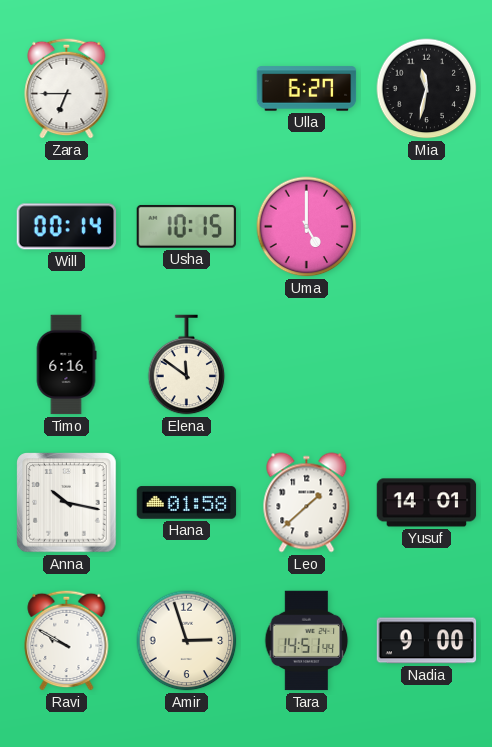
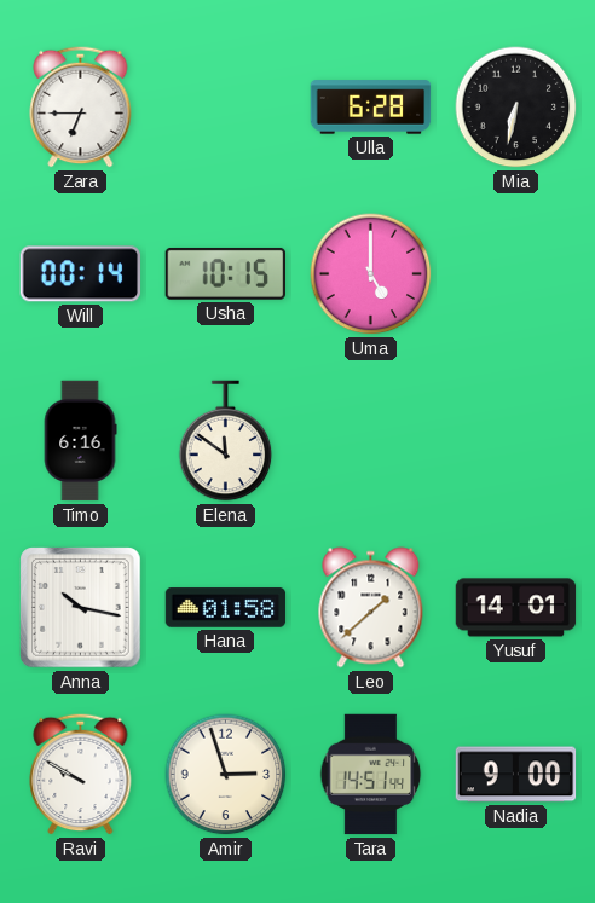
Ulla: 6:27 -> 6:28 (371, 108)
Mia: 11:32 -> 6:32 (516, 108)
